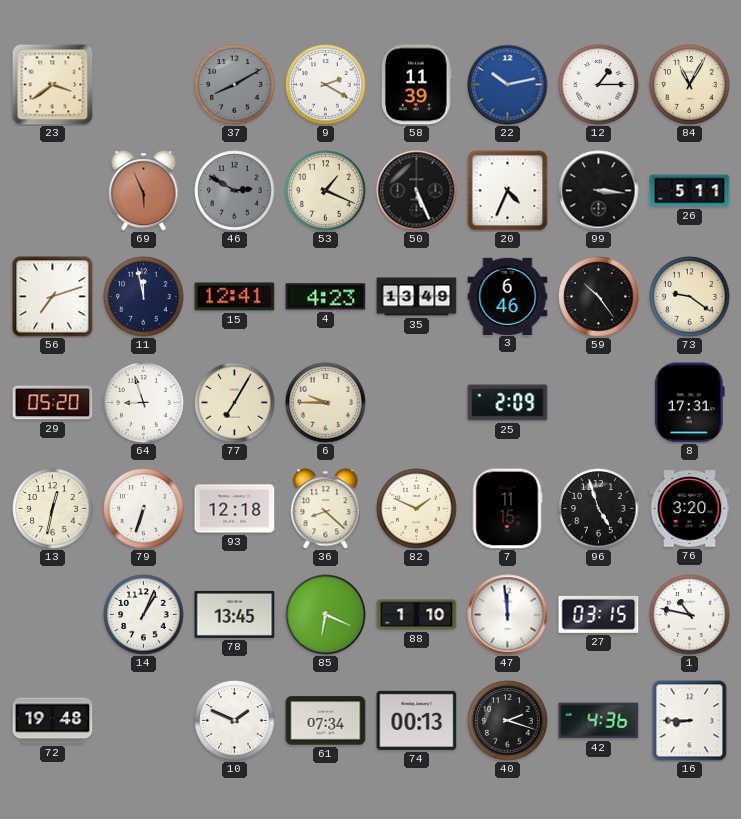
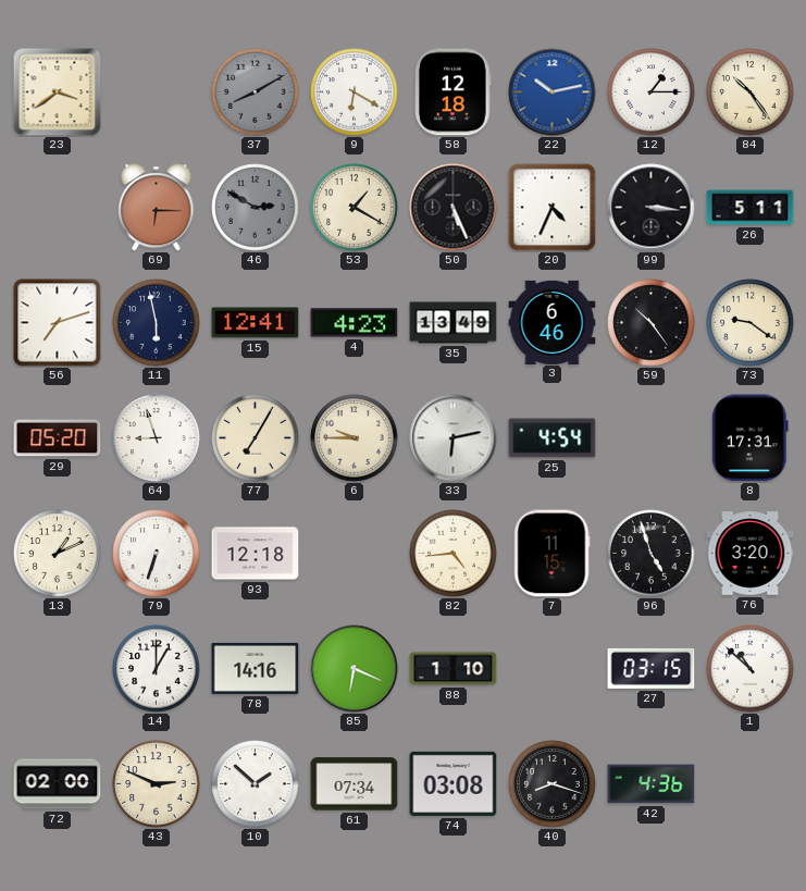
9: 2:20 -> 6:20 (355, 92)
58: 11:39 -> 12:18 (454, 92)
84: 11:05 -> 10:24 (751, 92)
69: 5:56 -> 6:15 (157, 208)
53: 1:19 -> 1:20 (355, 208)
11: 11:58 -> 5:58 (157, 323)
33: none -> 6:13 (454, 438)
25: 2:09 -> 4:54 (553, 438)
13: 12:32 -> 1:11 (58, 554)
36: 8:22 -> none (326, 509)
82: 1:49 -> 4:44 (454, 554)
14: 1:04 -> 1:00 (157, 669)
78: 13:45 -> 14:16 (256, 668)
47: 11:59 -> none (508, 615)
1: 10:47 -> 10:52 (751, 669)
72: 19:48 -> 02:00 (58, 784)
43: none -> 2:49 (157, 784)
10: 1:49 -> 1:52 (256, 784)
74: 00:13 -> 03:08 (454, 783)
40: 2:18 -> 8:18 (553, 784)
16: 8:45 -> none (690, 721)
